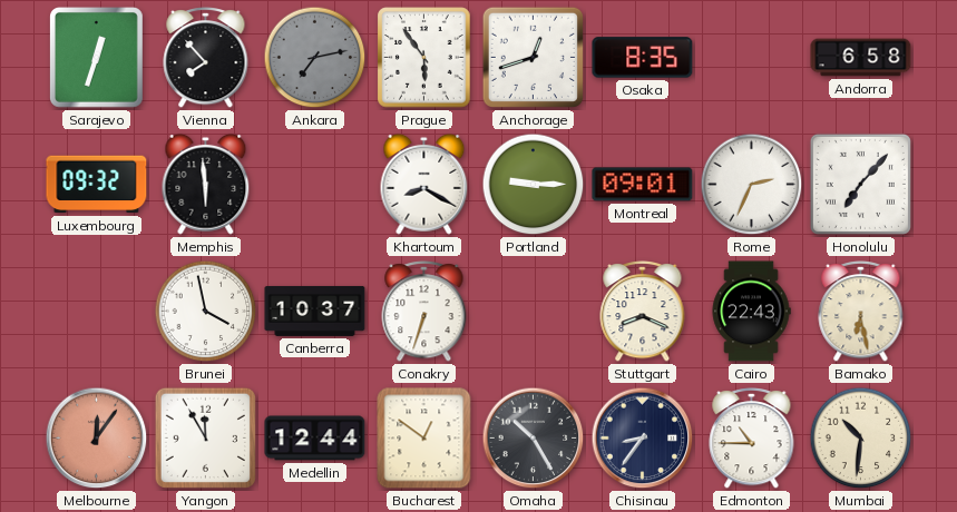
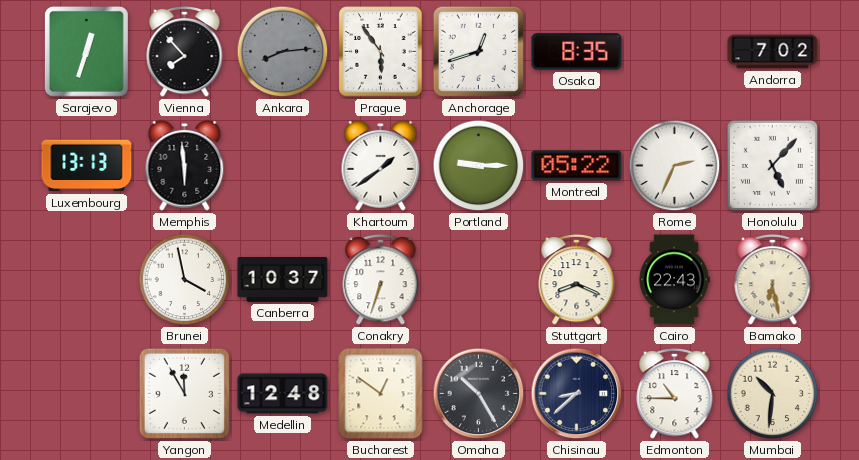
Ankara: 7:13 -> 8:14 (283, 52)
Andorra: 6:58 -> 7:02 (773, 52)
Luxembourg: 09:32 -> 13:13 (87, 166)
Khartoum: 8:20 -> 1:39 (381, 165)
Montreal: 09:01 -> 05:22 (577, 166)
Honolulu: 7:07 -> 5:07 (772, 165)
Melbourne: 12:06 -> none (97, 439)
Medellin: 12:44 -> 12:48 (283, 394)
Chisinau: 8:36 -> 8:38 (577, 394)
